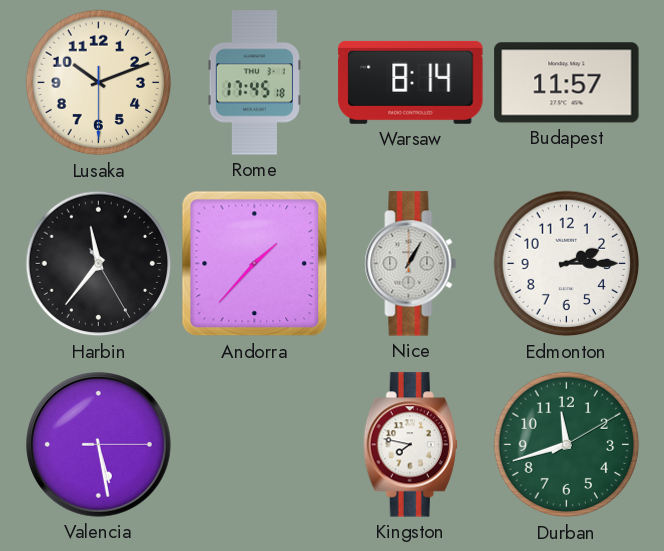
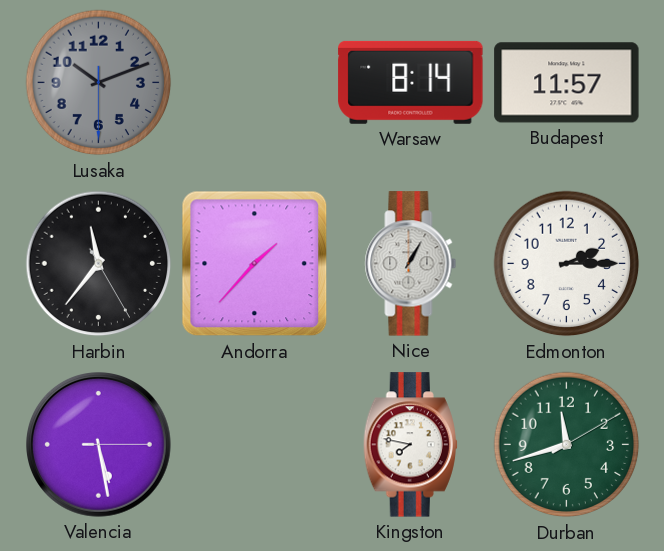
Lusaka dial: cream -> grey (99, 83)
Rome: 17:45 -> none (254, 83)
